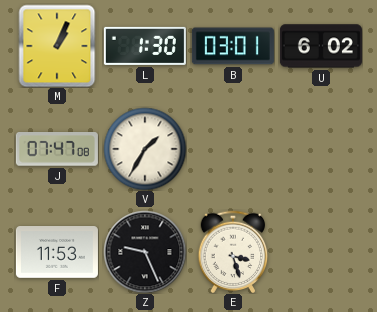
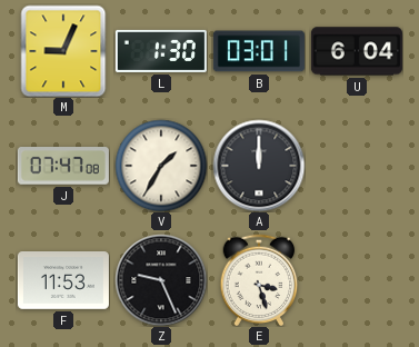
M: 1:04 -> 9:04 (63, 51)
U: 6:02 -> 6:04 (357, 51)
A: none -> 12:00 (259, 166)
